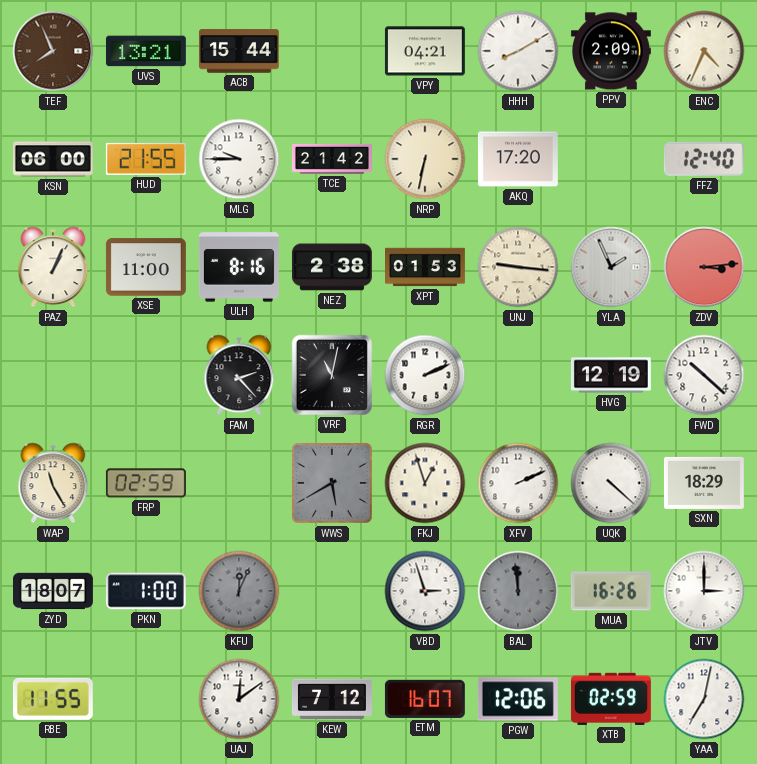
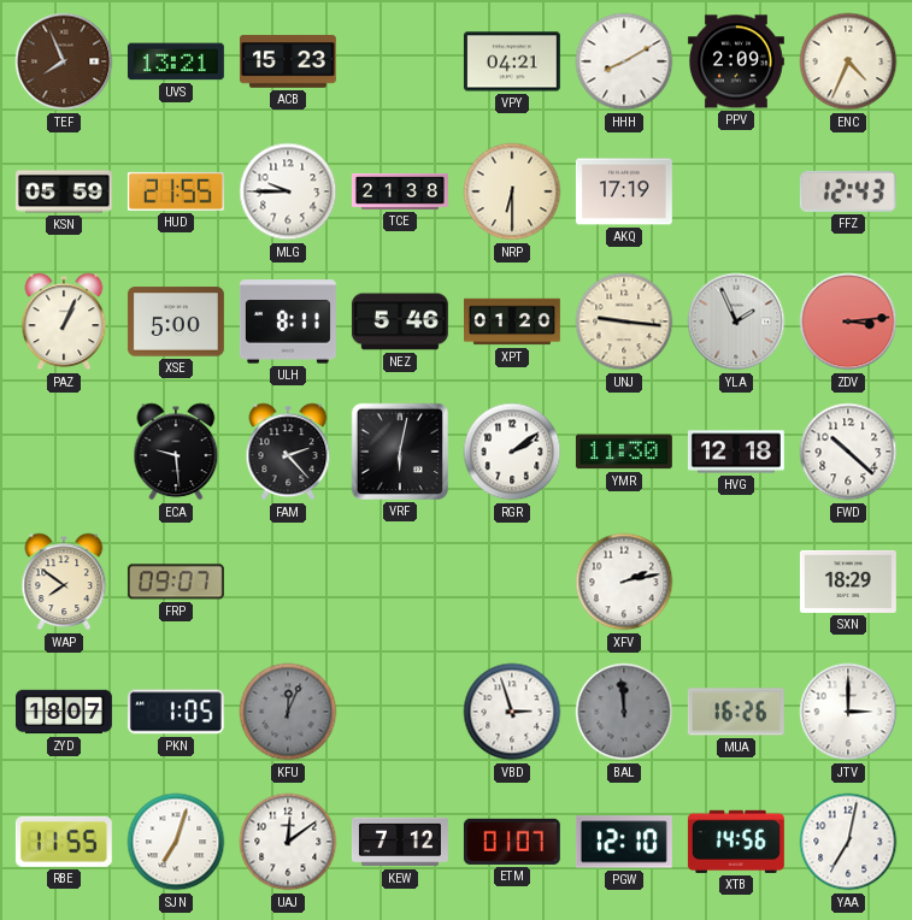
ACB: 15:44 -> 15:23 (288, 61)
KSN: 06:00 -> 05:59 (64, 191)
TCE: 21:42 -> 21:38 (400, 191)
NRP: 6:32 -> 6:30 (512, 191)
AKQ: 17:20 -> 17:19 (624, 191)
FFZ: 12:40 -> 12:43 (848, 191)
XSE: 11:00 -> 5:00 (176, 322)
ULH: 8:16 -> 8:11 (288, 322)
NEZ: 2:38 -> 5:46 (400, 322)
XPT: 01:53 -> 01:20 (513, 322)
ECA: none -> 9:29 (176, 452)
VRF: 11:02 -> 6:02 (400, 452)
RGR: 2:11 -> 2:09 (512, 452)
YMR: none -> 11:30 (624, 452)
HVG: 12:19 -> 12:18 (736, 452)
WAP: 11:25 -> 7:51 (64, 582)
FRP: 02:59 -> 09:07 (176, 582)
WWS: 5:40 -> none (332, 483)
FKJ: 12:57 -> none (425, 483)
XFV: 2:11 -> 2:13 (624, 582)
UQK: 4:22 -> none (611, 483)
PKN: 1:00 -> 1:05 (176, 712)
SJN: none -> 7:03 (176, 842)
ETM: 16:07 -> 01:07 (512, 842)
PGW: 12:06 -> 12:10 (624, 842)
XTB: 02:59 -> 14:56 (736, 842)
